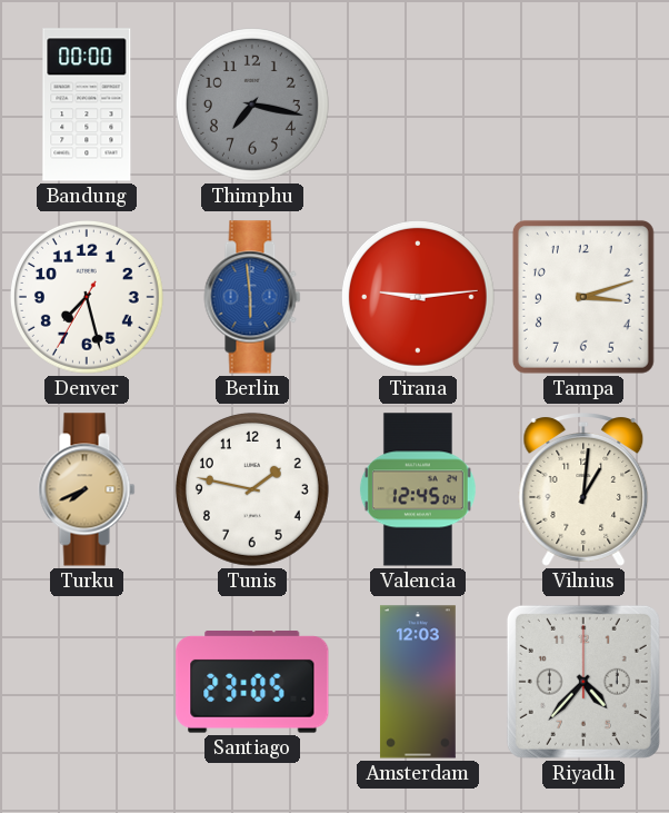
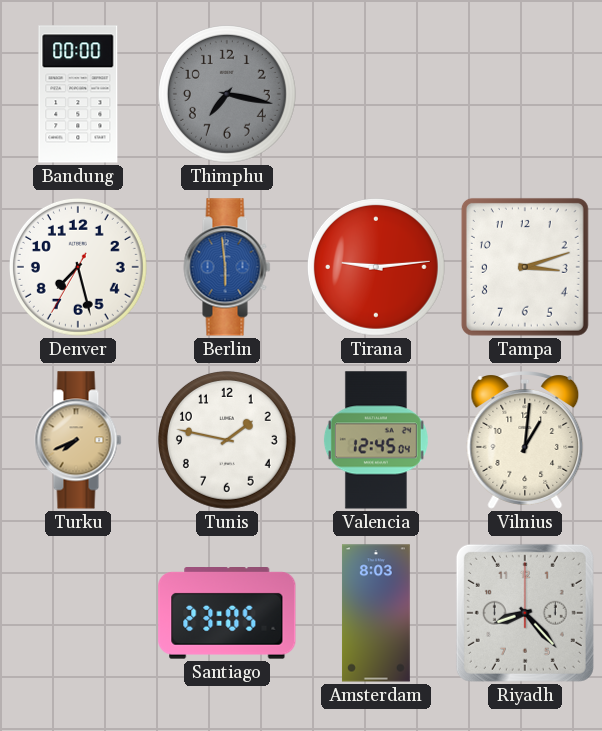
Amsterdam: 12:03 -> 8:03 (376, 613)
Riyadh: 4:37 -> 8:23 (525, 613)
